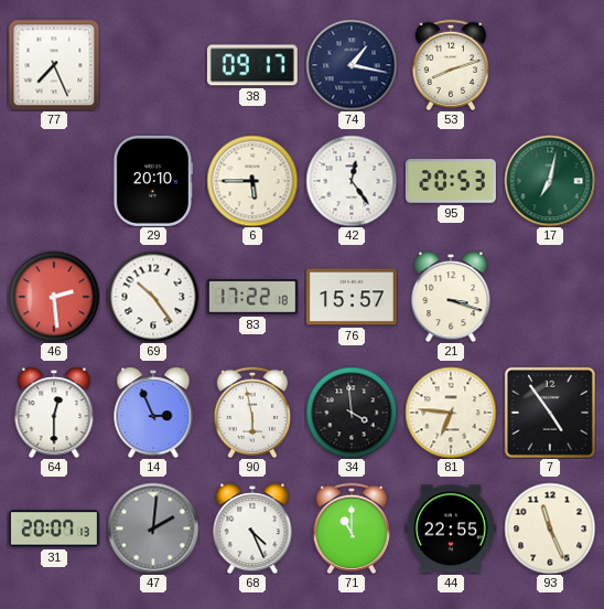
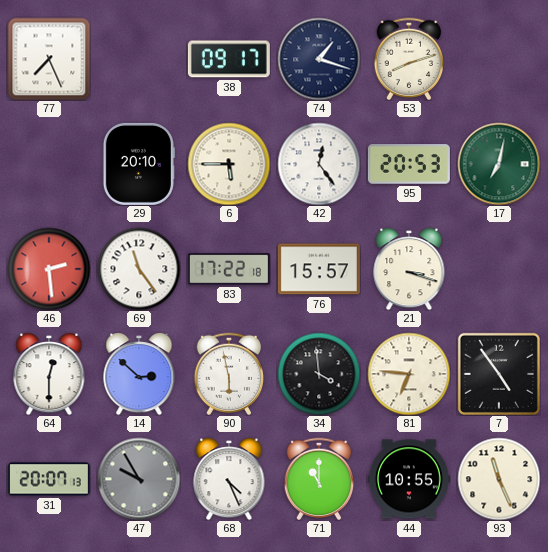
74: 1:17 -> 1:18 (319, 59)
69: 10:24 -> 11:24 (139, 269)
14: 2:56 -> 2:52 (139, 374)
47: 2:01 -> 9:55 (139, 479)
44: 22:55 -> 10:55 (409, 479)
